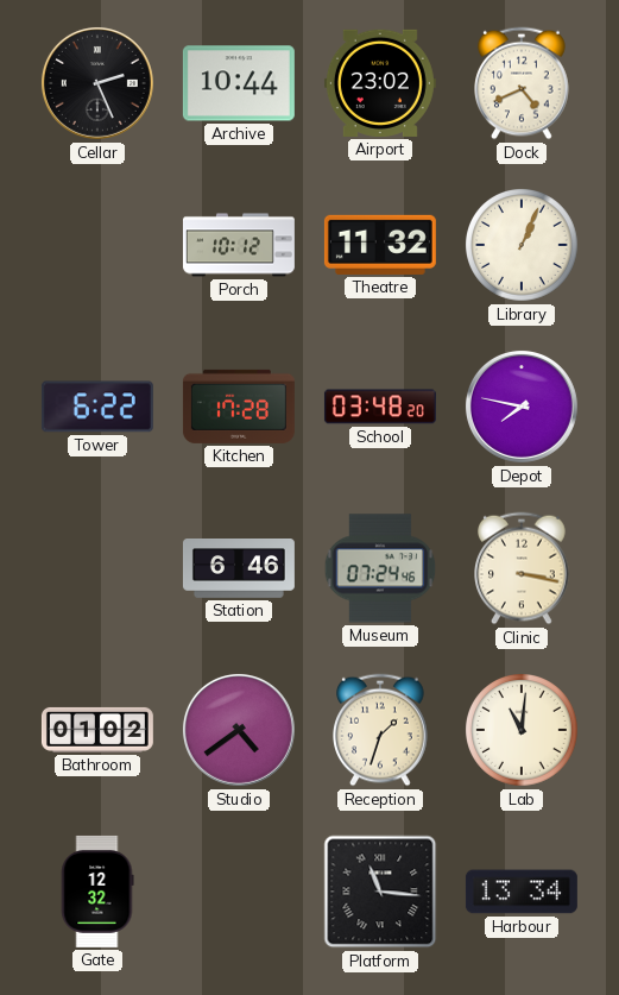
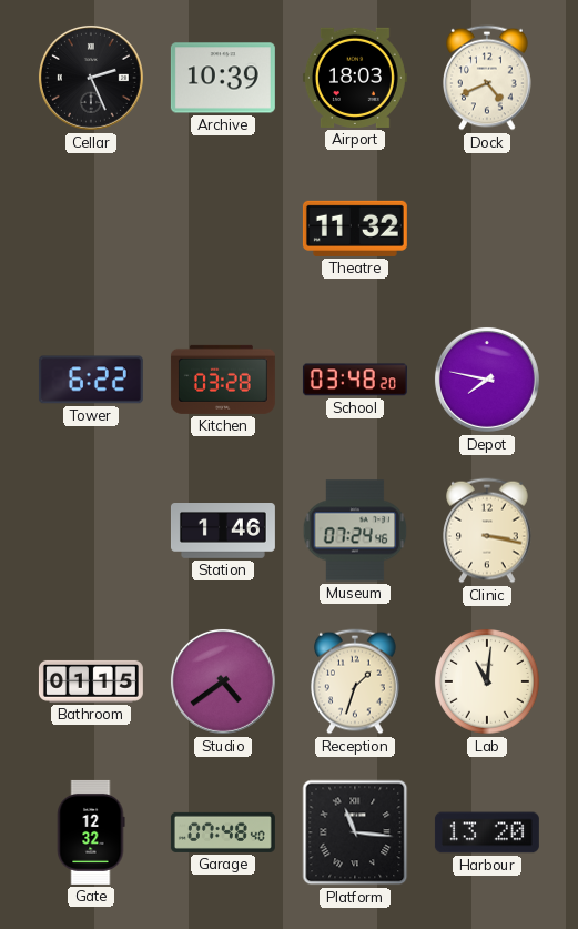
Archive: 10:44 -> 10:39 (223, 78)
Airport: 23:02 -> 18:03 (355, 78)
Porch: 10:12 -> none (239, 245)
Library: 1:04 -> none (522, 245)
Kitchen: 17:28 -> 03:28 (223, 380)
Station: 6:46 -> 1:46 (223, 531)
Bathroom: 01:02 -> 01:15 (91, 681)
Garage: none -> 07:48 (223, 832)
Harbour: 13:34 -> 13:20 (487, 832)
